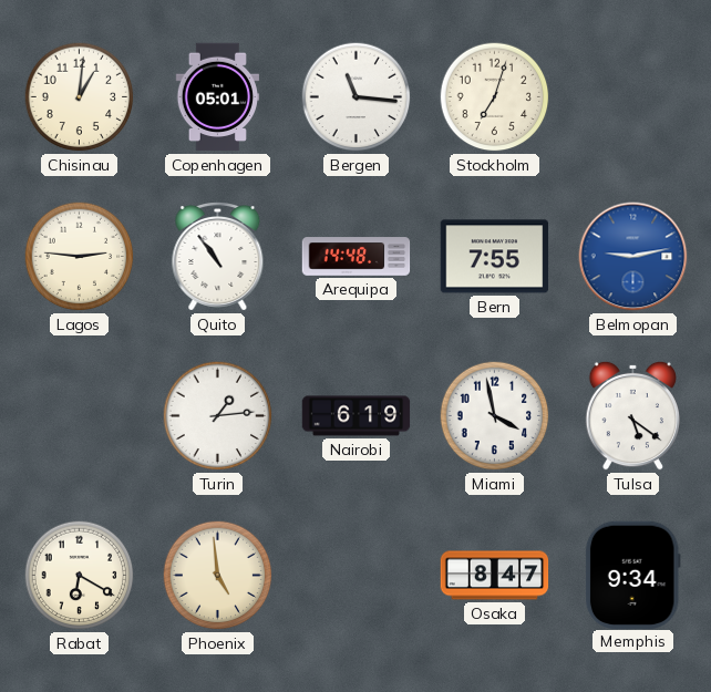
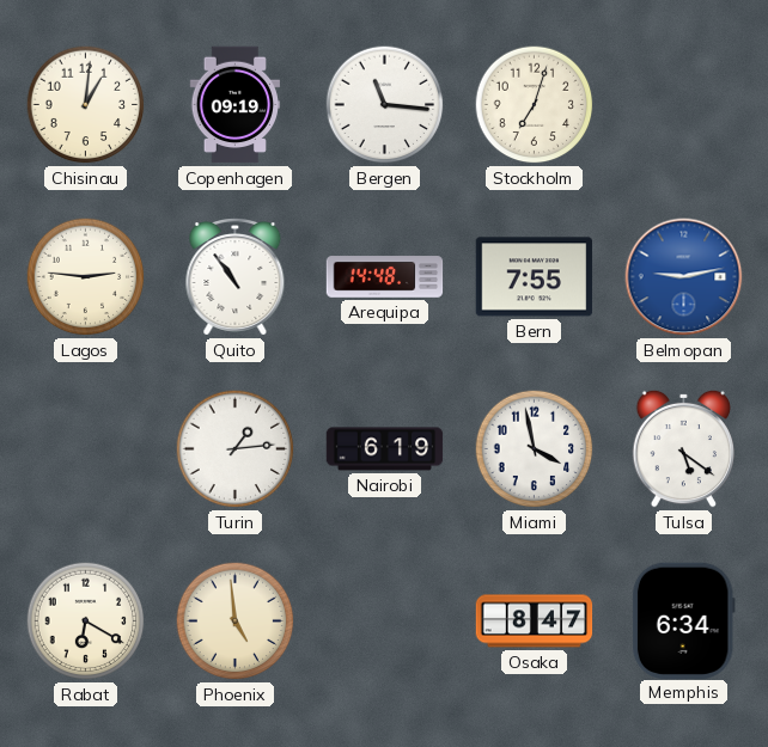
Copenhagen: 05:01 -> 09:19 (234, 105)
Memphis: 9:34 -> 6:34 (683, 620)
